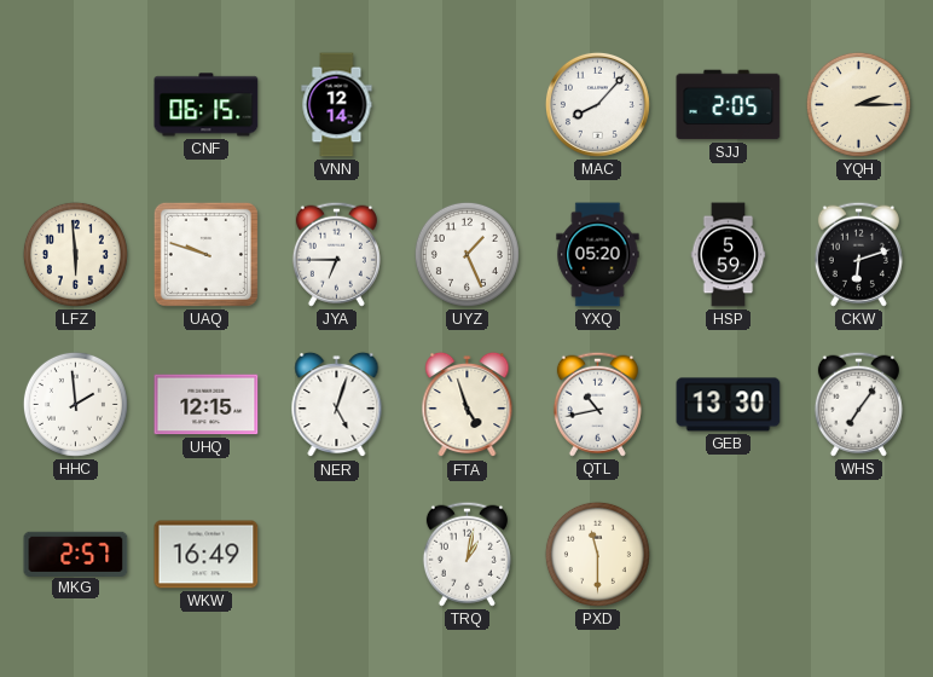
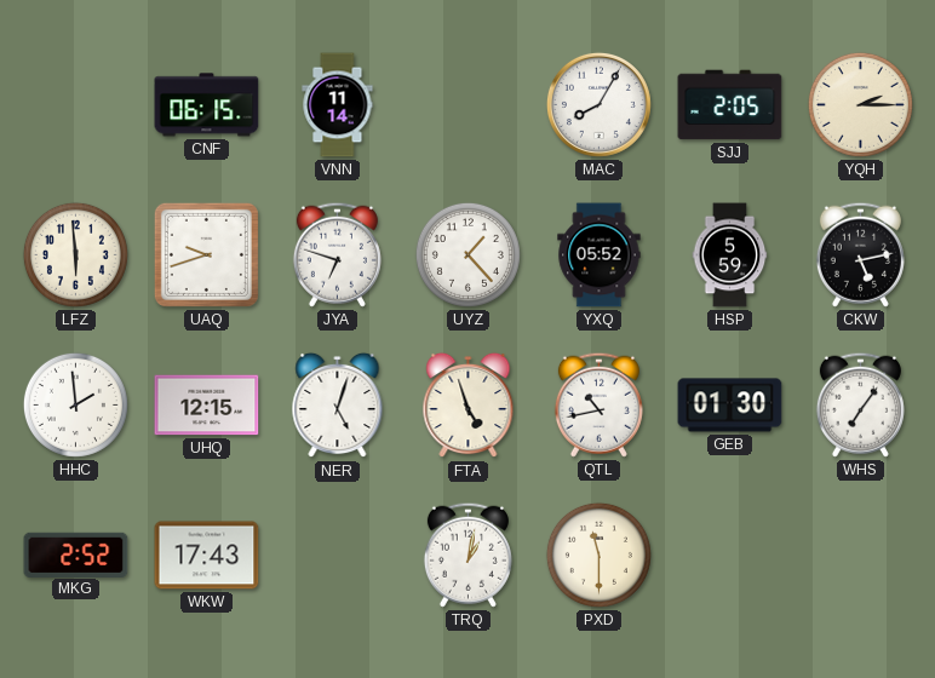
VNN: 12:14 -> 11:14 (338, 105)
MAC: 8:07 -> 8:05 (598, 104)
UAQ: 9:48 -> 9:42 (206, 254)
JYA: 6:45 -> 6:48 (337, 254)
UYZ: 1:26 -> 1:23 (468, 254)
YXQ: 05:20 -> 05:52 (600, 255)
CKW: 6:12 -> 5:13 (860, 254)
GEB: 13:30 -> 01:30 (730, 406)
MKG: 2:57 -> 2:52 (76, 555)
WKW: 16:49 -> 17:43 (207, 556)
